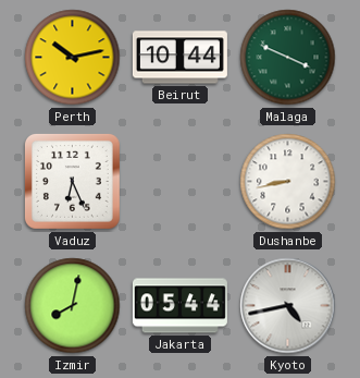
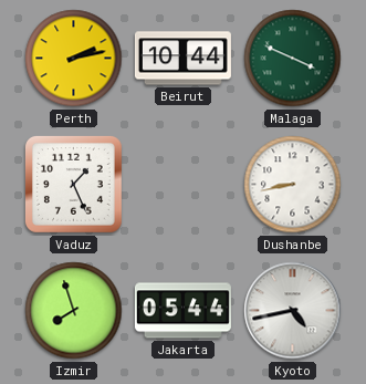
Perth: 10:13 -> 2:13 (74, 59)
Vaduz: 6:26 -> 1:26 (73, 184)
Izmir: 8:02 -> 7:57 (74, 311)
